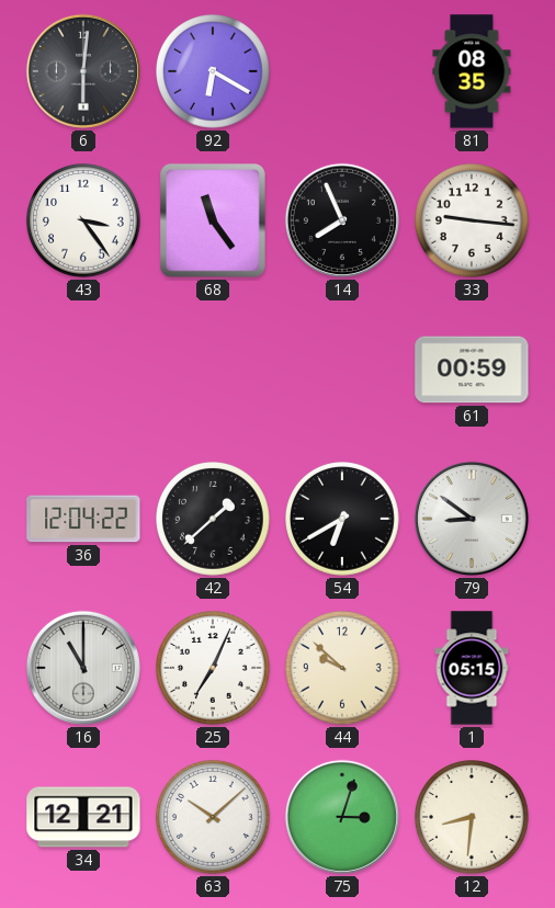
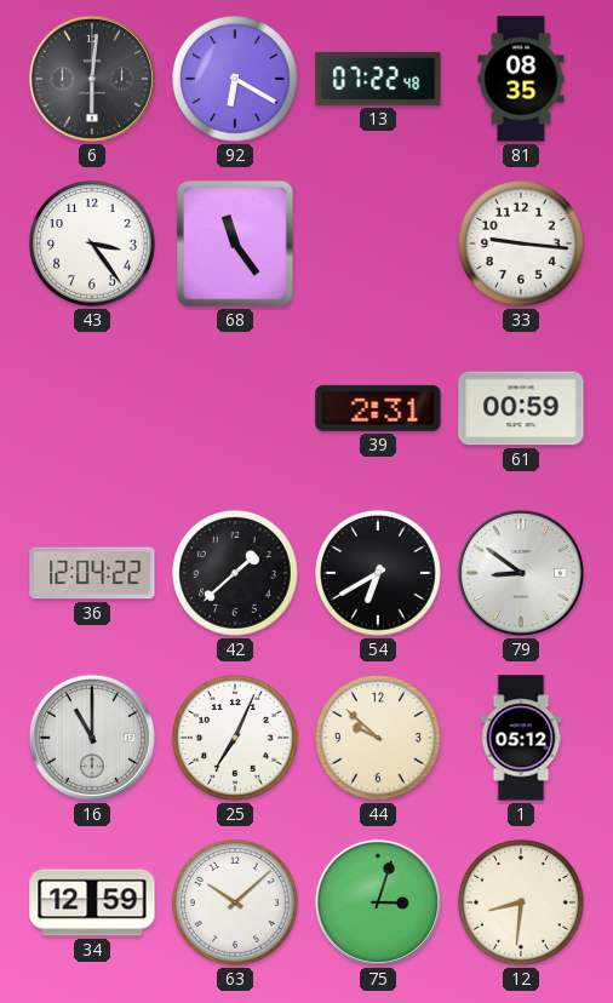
13: none -> 07:22 (378, 79)
14: 7:56 -> none (342, 220)
39: none -> 2:31 (378, 408)
1: 05:15 -> 05:12 (521, 738)
34: 12:21 -> 12:59 (92, 902)
